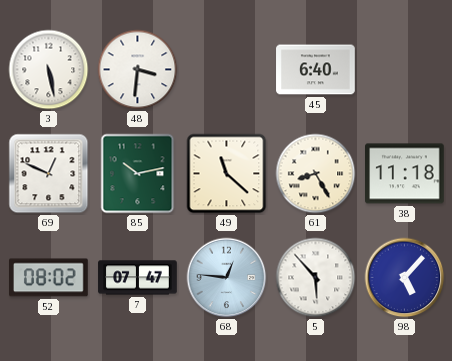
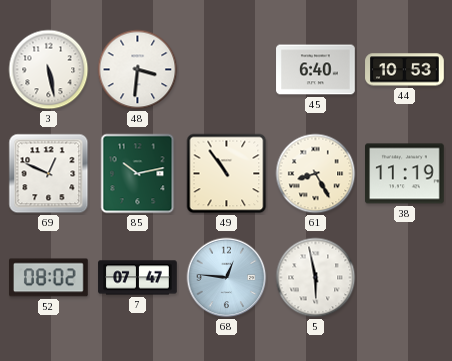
44: none -> 10:53 (405, 70)
49: 11:22 -> 10:54 (227, 174)
38: 11:18 -> 11:19 (405, 174)
5: 5:53 -> 5:58 (316, 278)
98: 5:07 -> none (405, 278)
